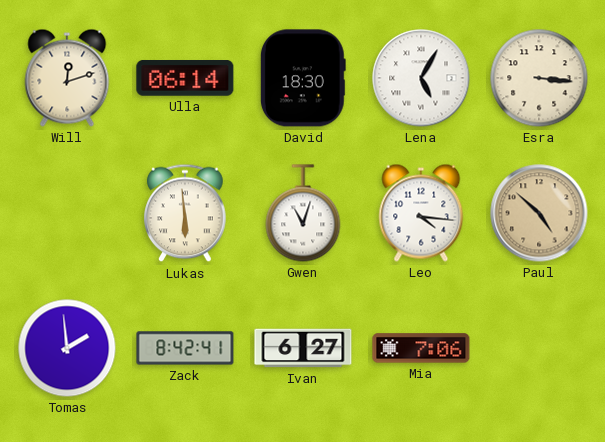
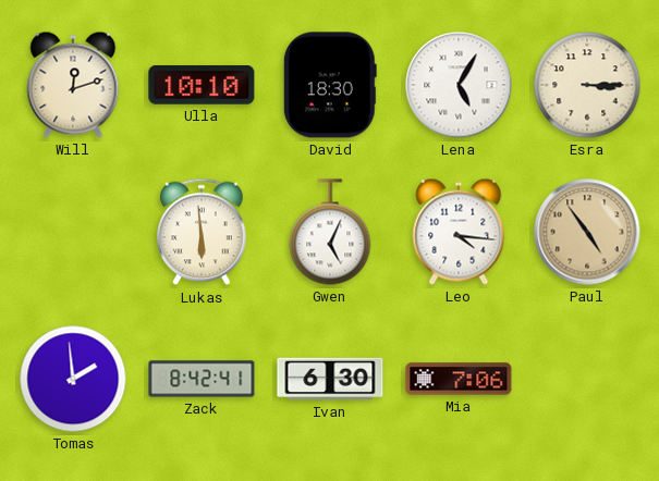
Ulla: 06:14 -> 10:10 (202, 86)
Esra: 3:16 -> 3:15 (587, 85)
Gwen: 11:03 -> 5:04 (330, 232)
Paul: 4:52 -> 4:54 (587, 232)
Ivan: 6:27 -> 6:30 (330, 379)
